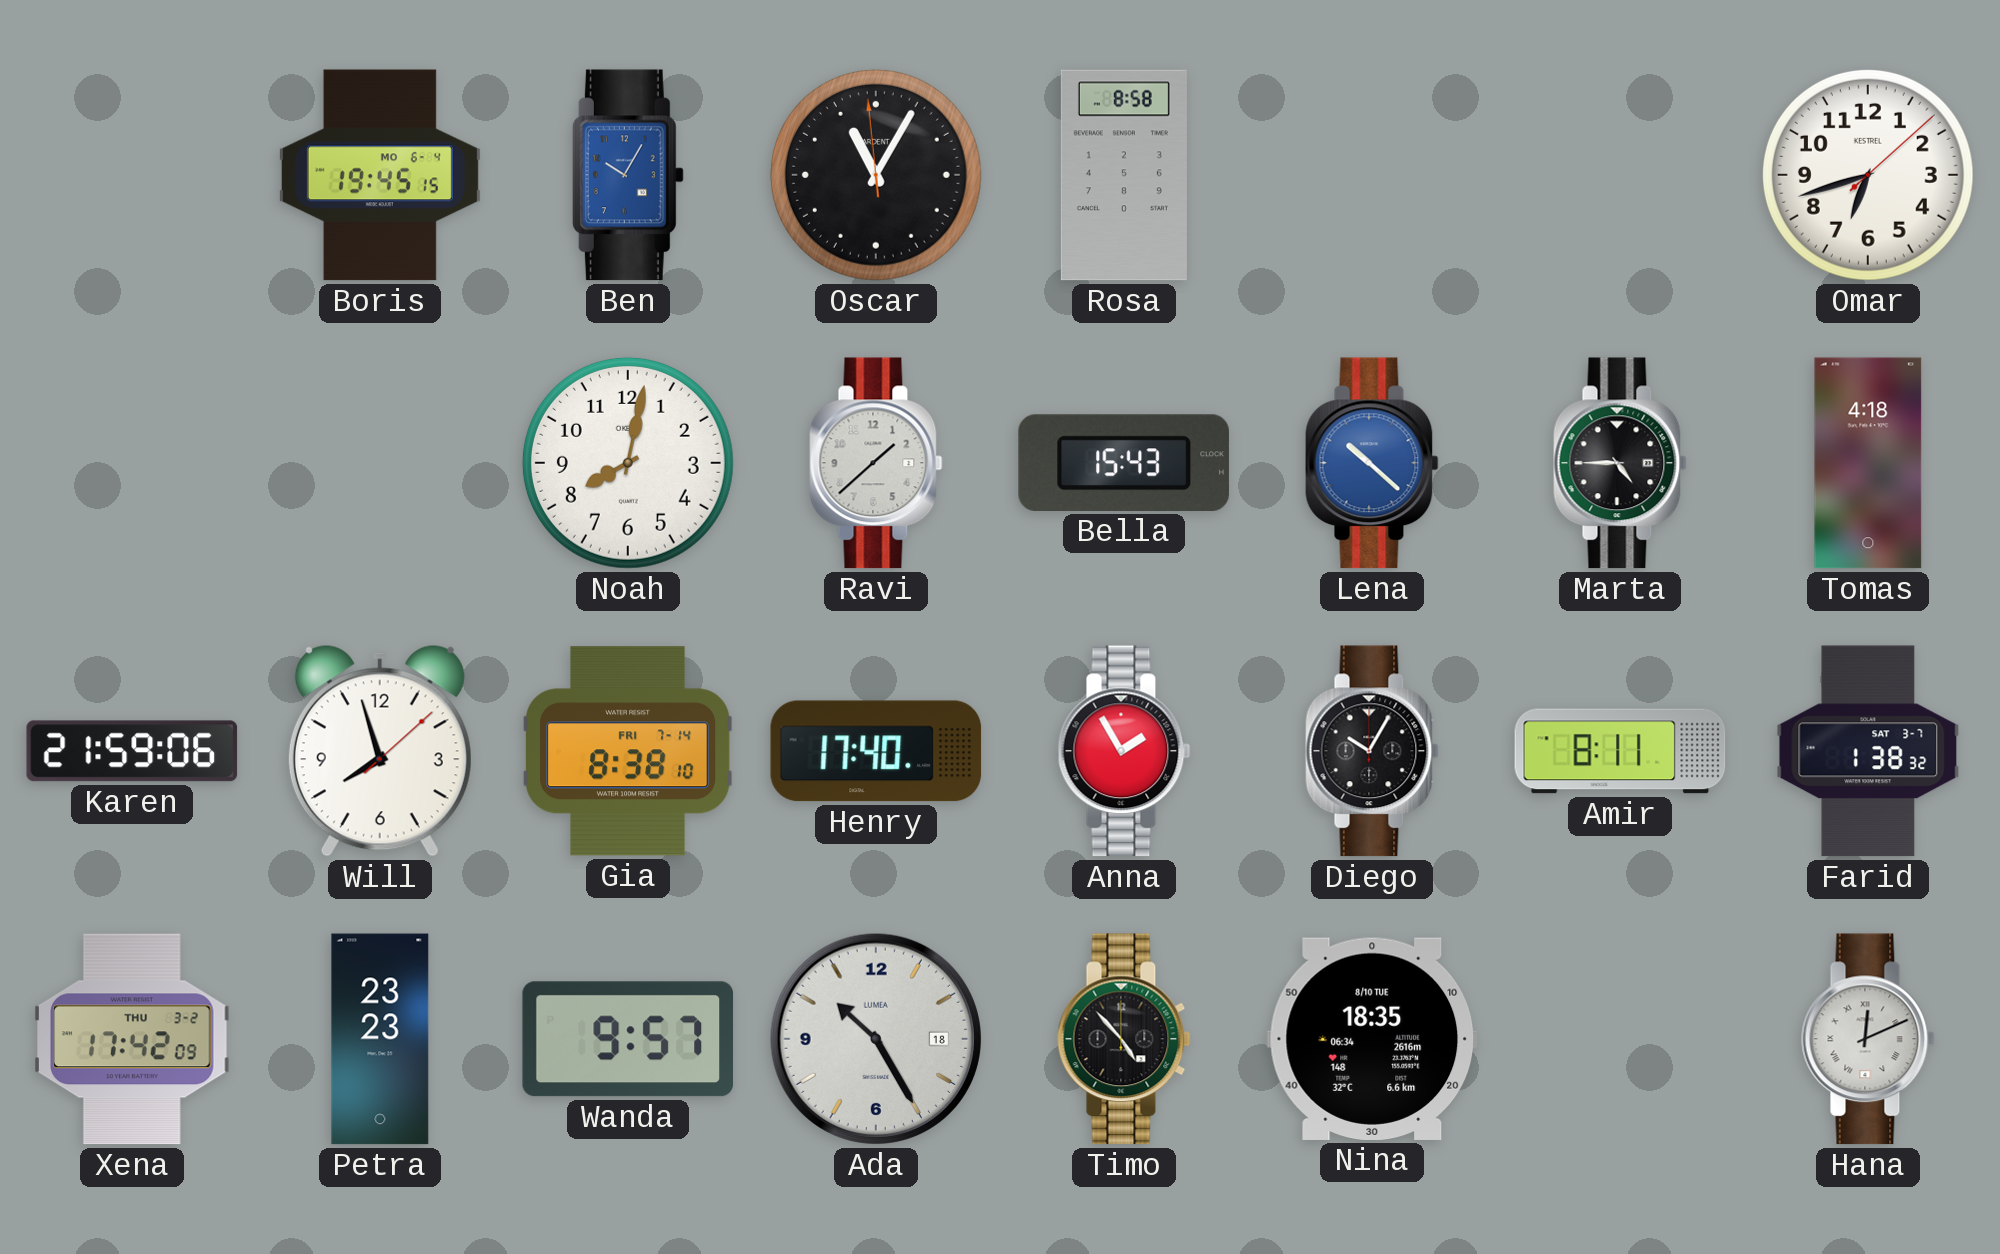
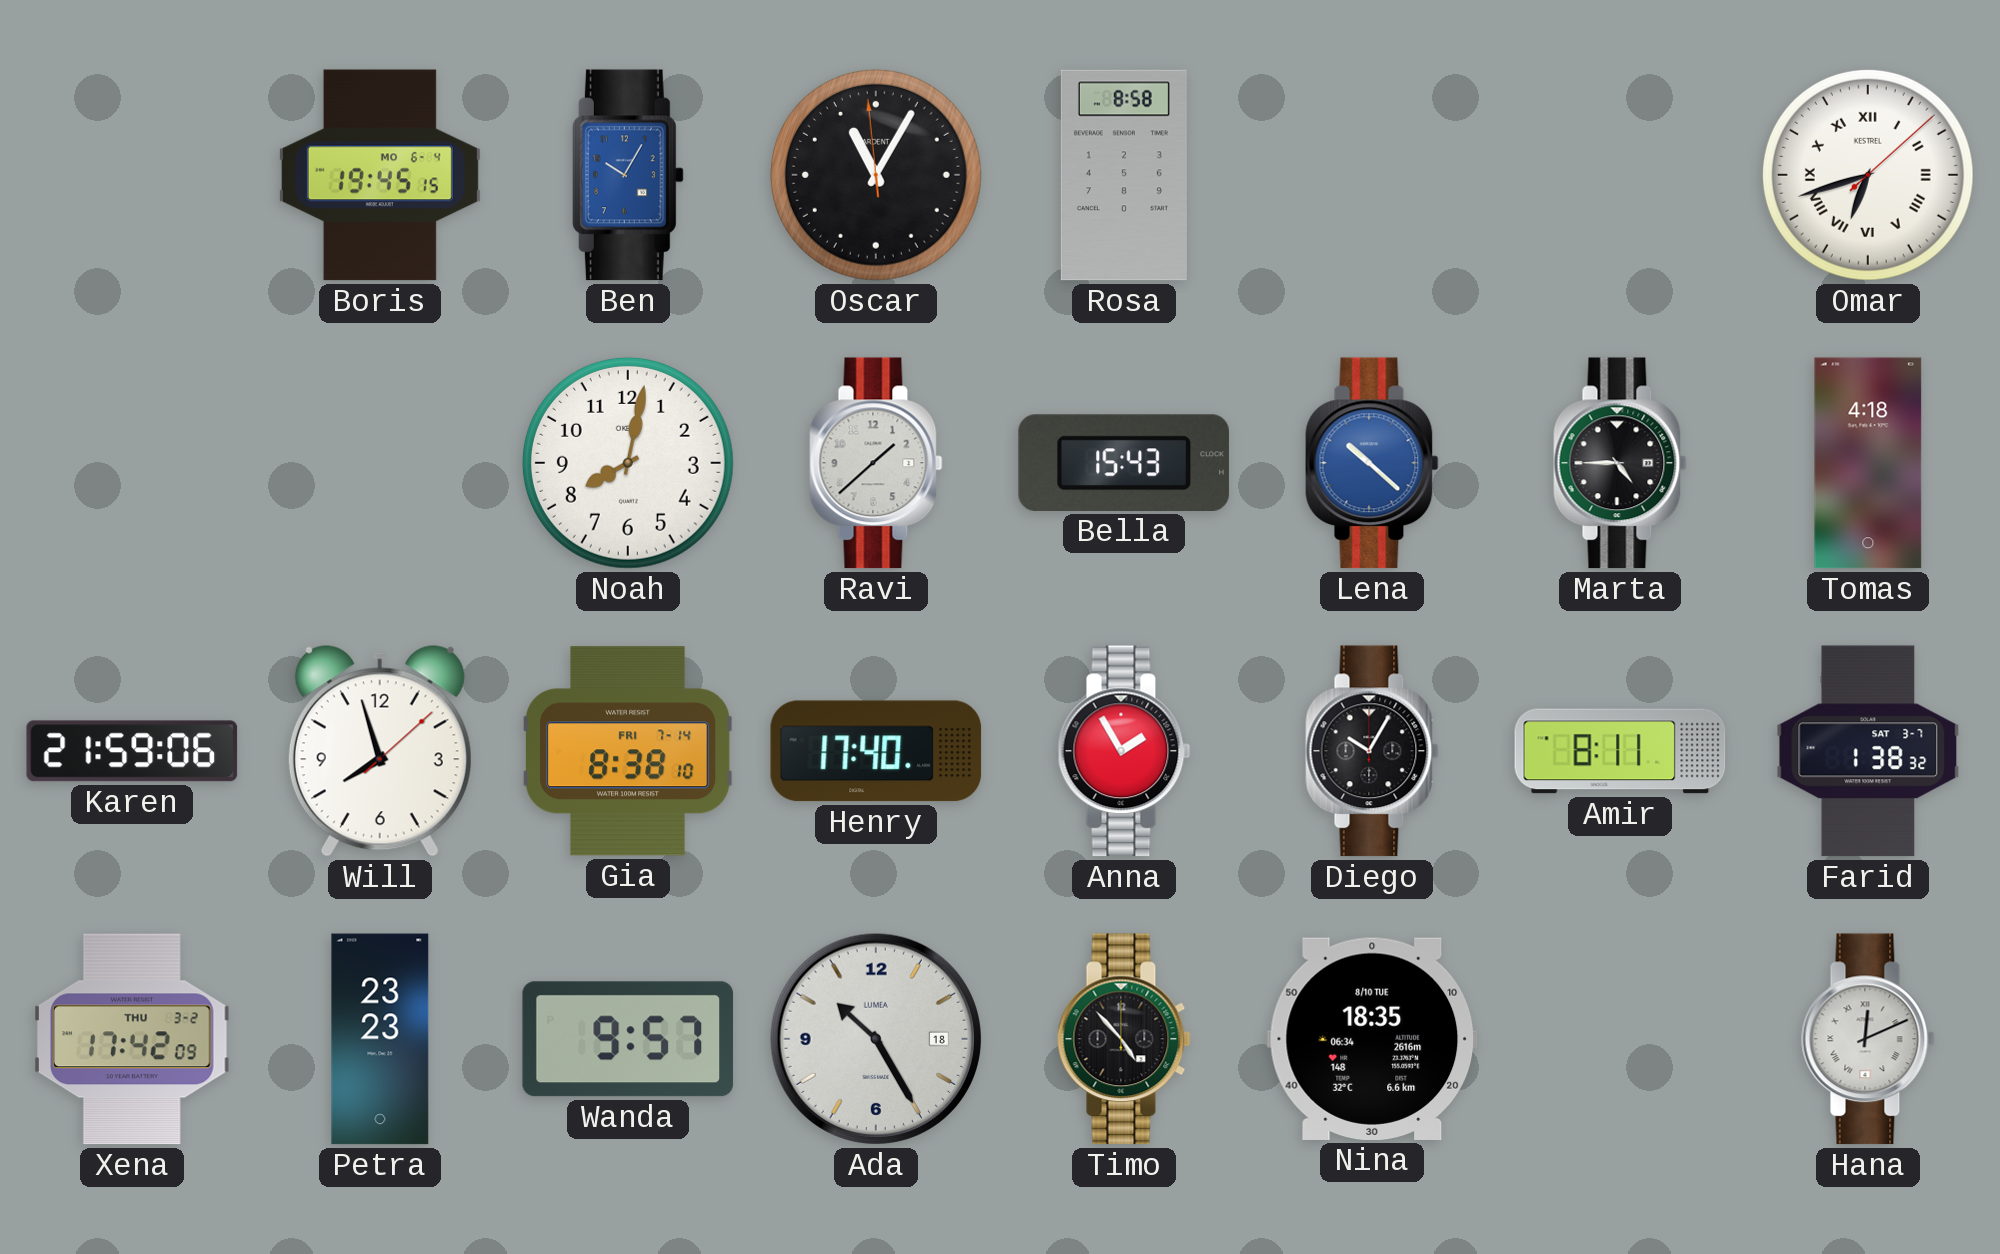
Omar numerals: Arabic -> Roman (1868, 175)
